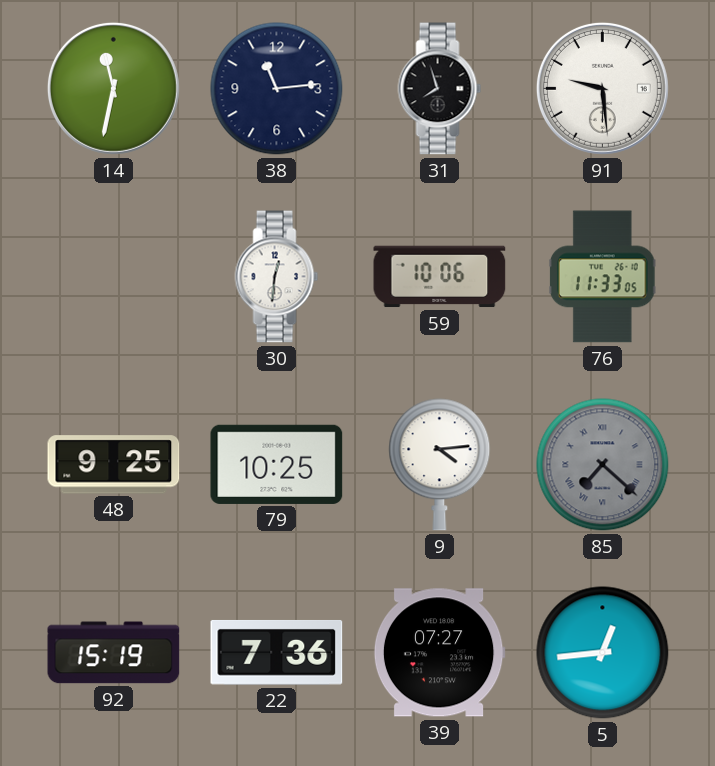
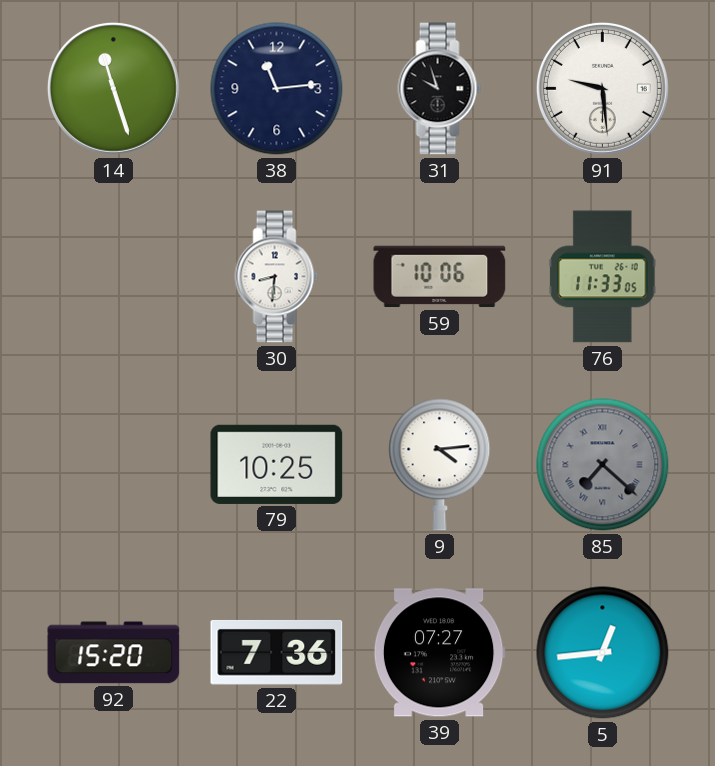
14: 11:32 -> 11:27 (113, 88)
31: 7:57 -> 9:57 (440, 89)
30: 12:31 -> 8:31 (277, 277)
48: 9:25 -> none (114, 465)
92: 15:19 -> 15:20 (114, 653)
